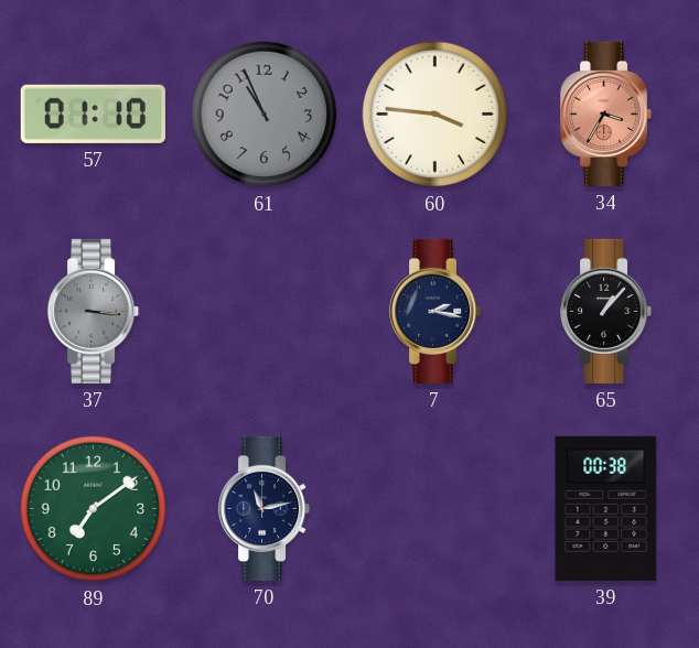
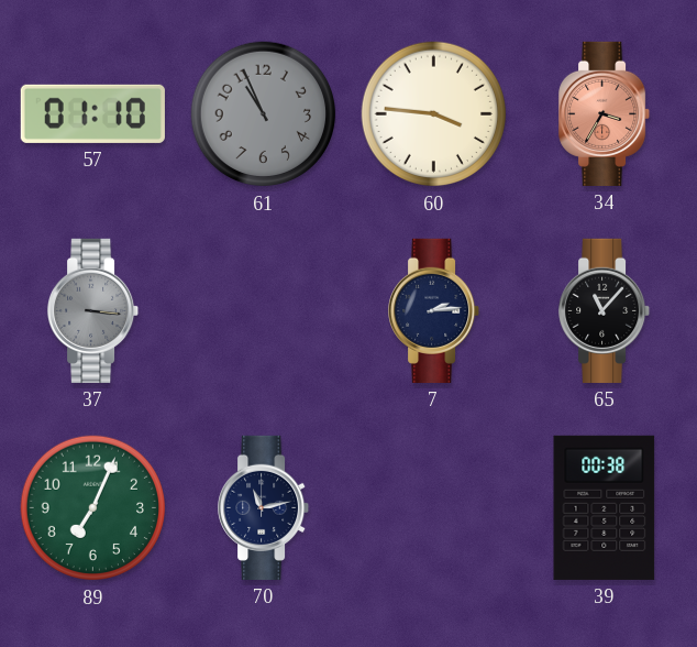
7: 2:17 -> 2:14 (434, 310)
65: 1:07 -> 11:07 (605, 310)
89: 7:09 -> 7:04 (93, 508)
